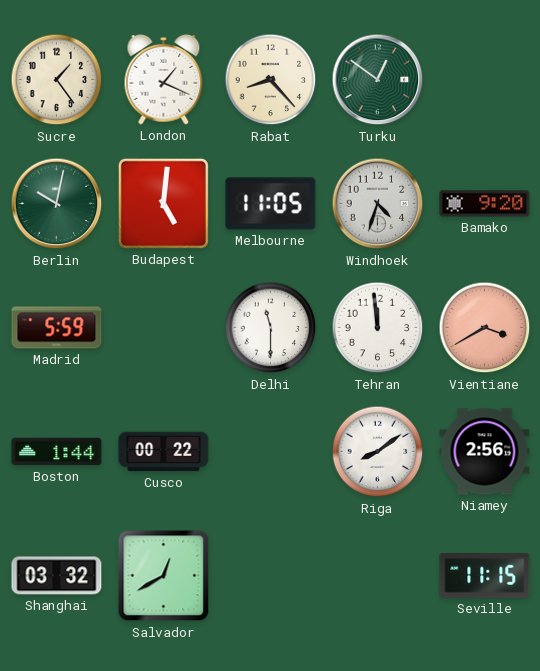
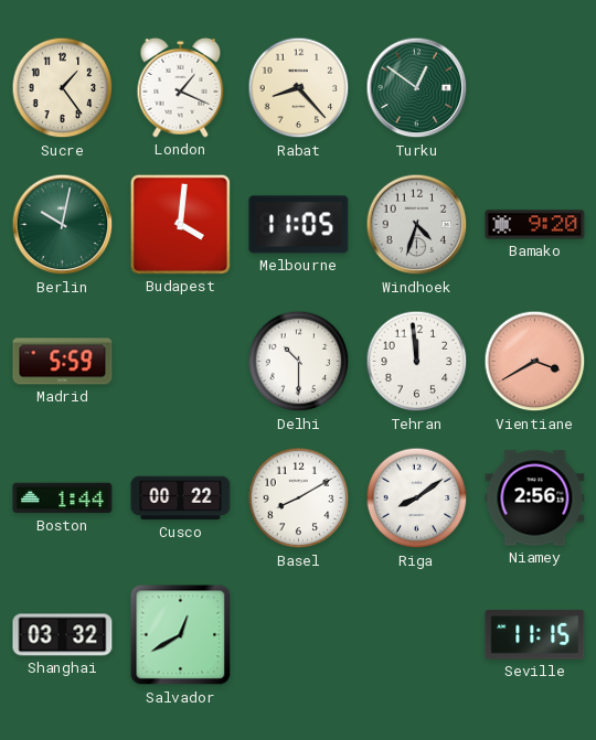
Budapest: 5:01 -> 4:01 (180, 224)
Delhi: 11:30 -> 10:30 (299, 362)
Basel: none -> 8:10 (299, 498)
